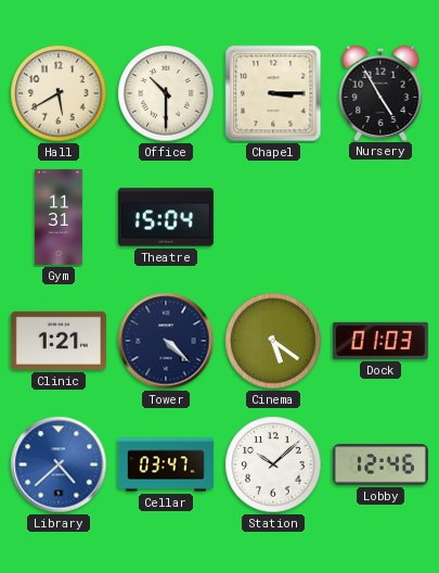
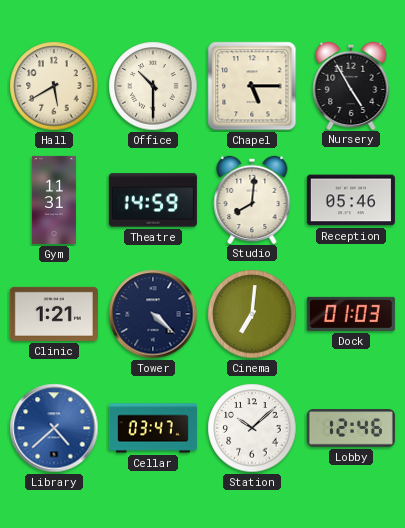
Chapel: 3:15 -> 5:15 (252, 86)
Theatre: 15:04 -> 14:59 (153, 200)
Studio: none -> 8:01 (252, 199)
Reception: none -> 05:46 (351, 200)
Cinema: 5:21 -> 7:01 (252, 314)
